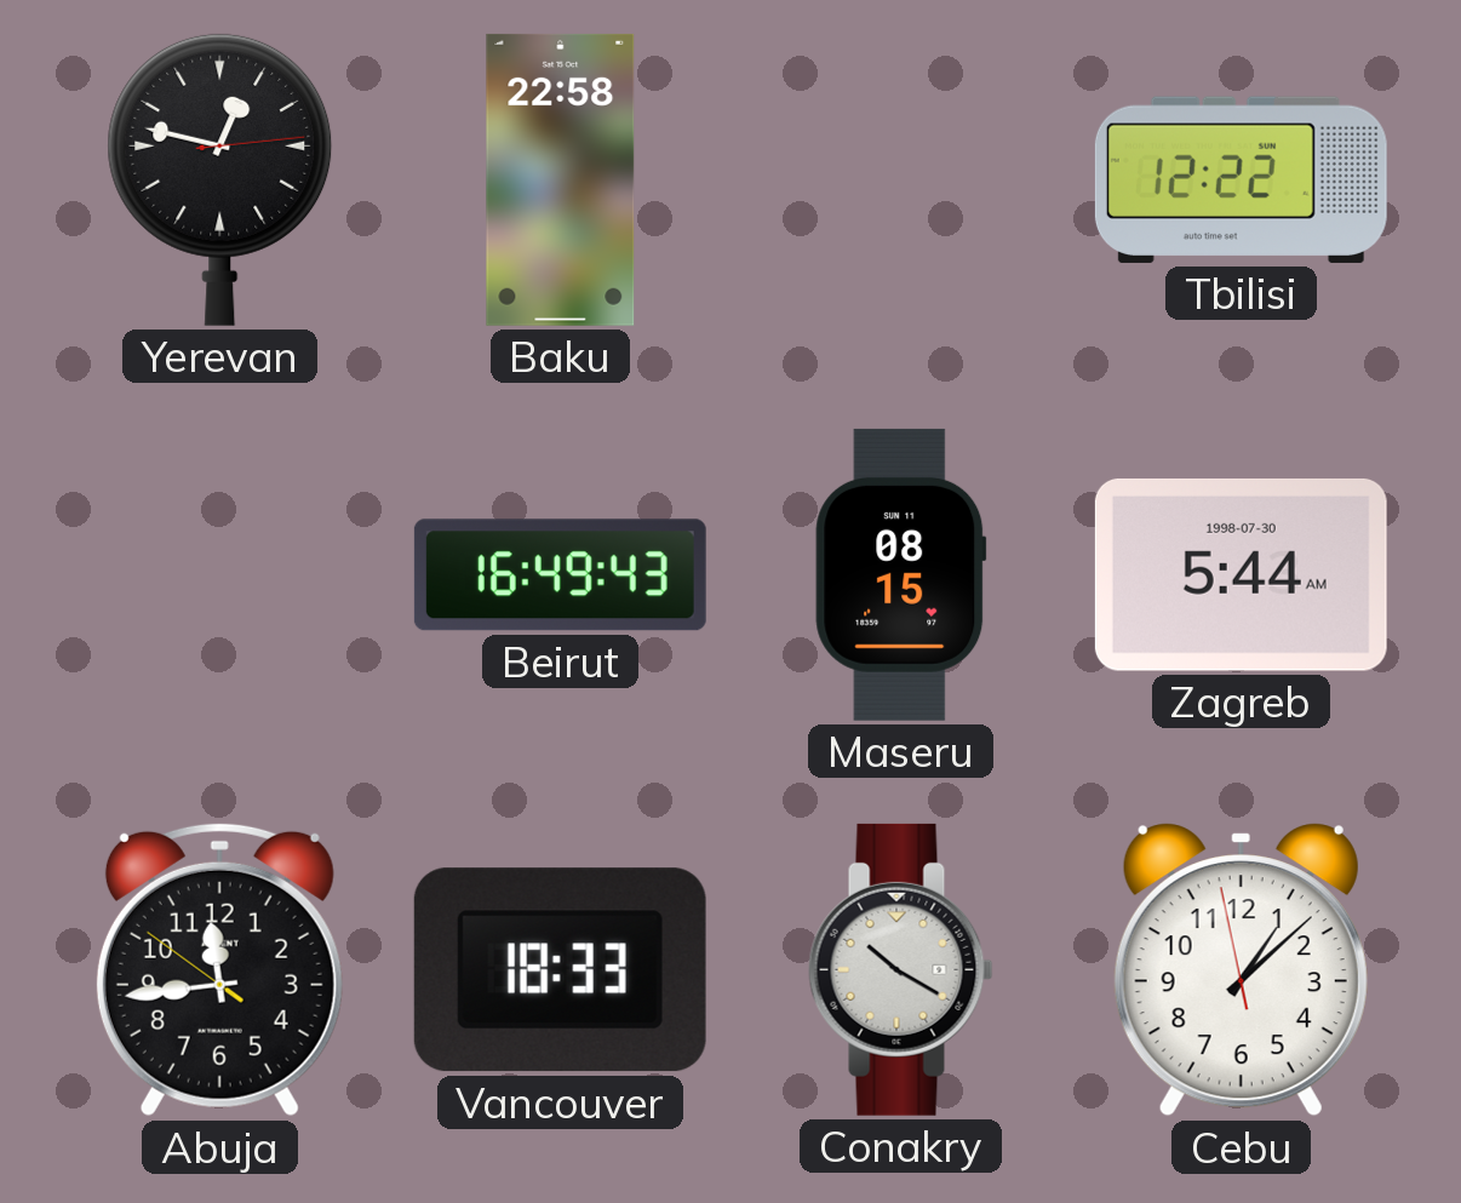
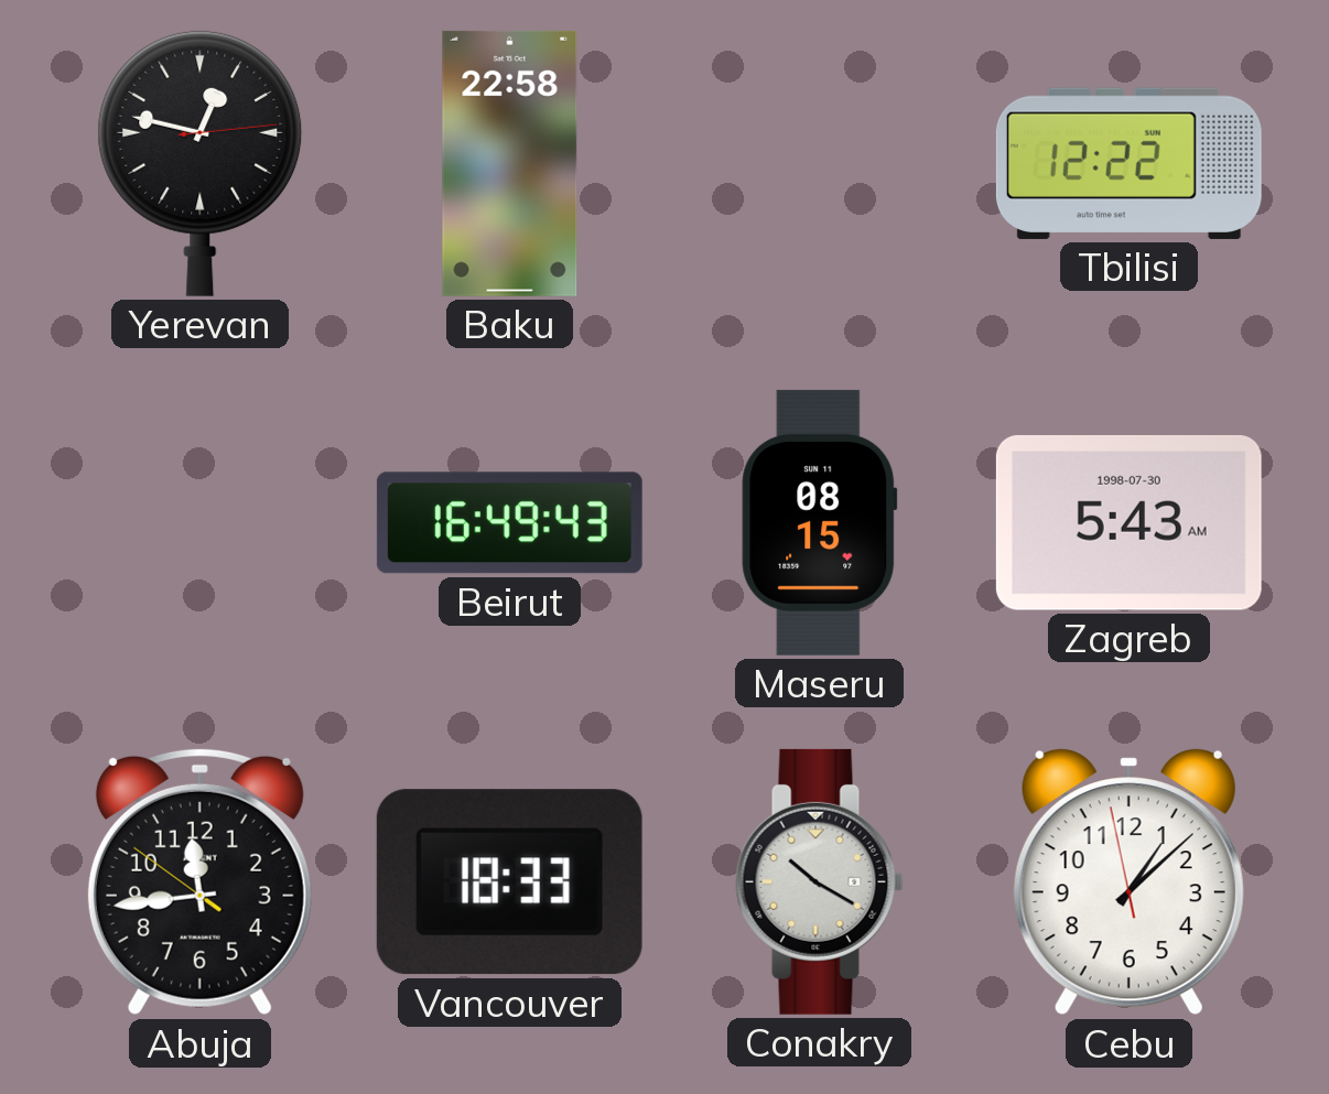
Zagreb: 5:44 -> 5:43 (1128, 522)
